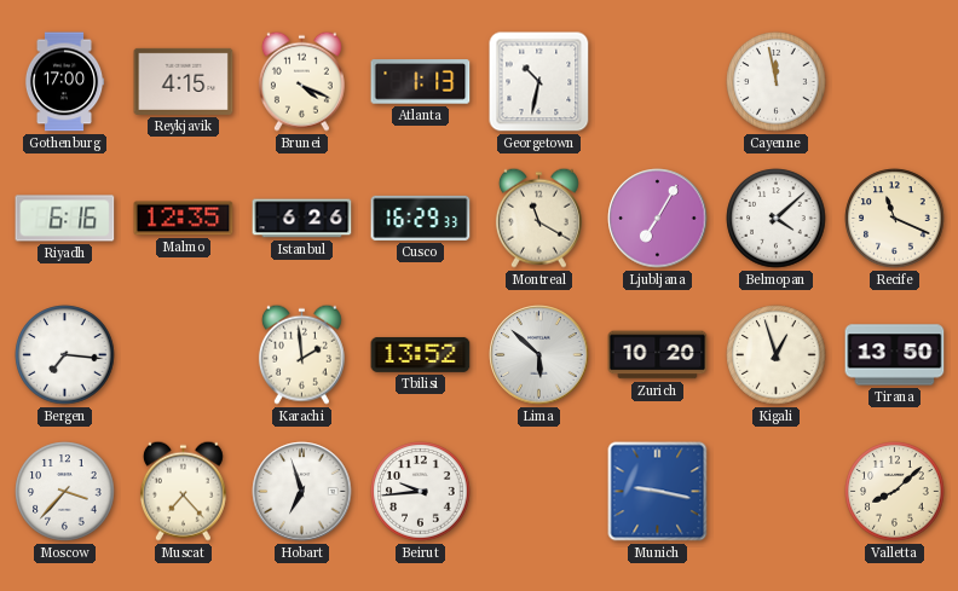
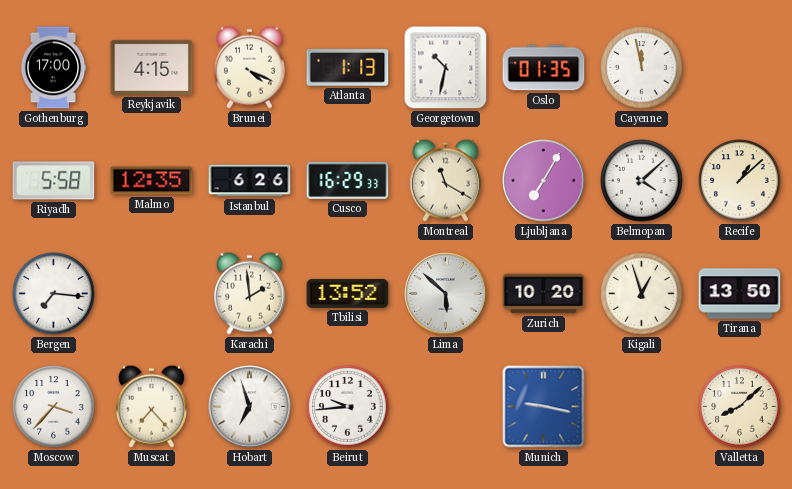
Oslo: none -> 01:35 (544, 68)
Riyadh: 6:16 -> 5:58 (54, 181)
Recife: 11:19 -> 1:08 (740, 181)
